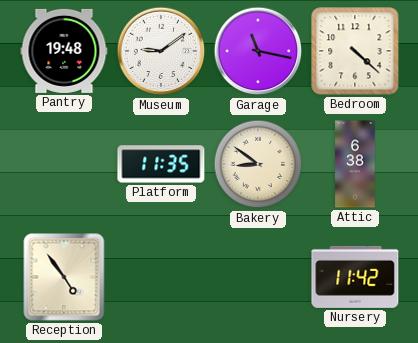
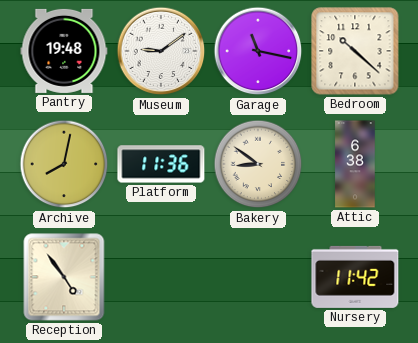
Bedroom: 4:22 -> 10:22 (355, 51)
Archive: none -> 8:02 (64, 164)
Platform: 11:35 -> 11:36 (161, 164)
